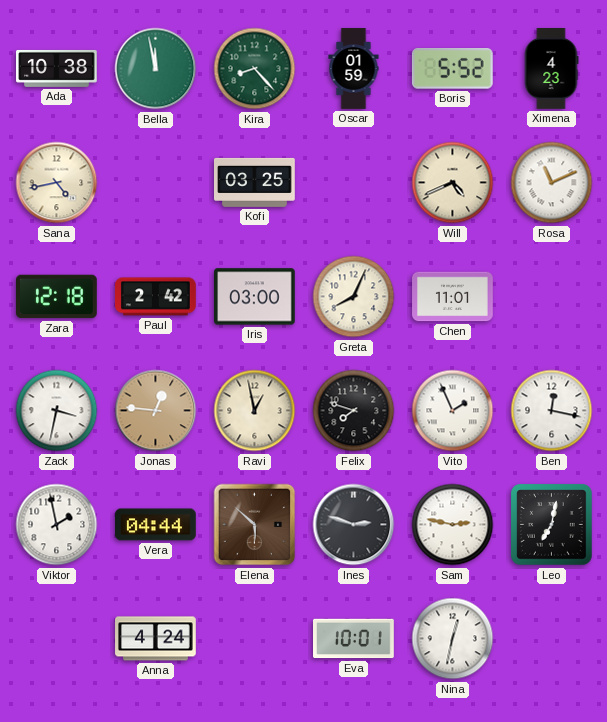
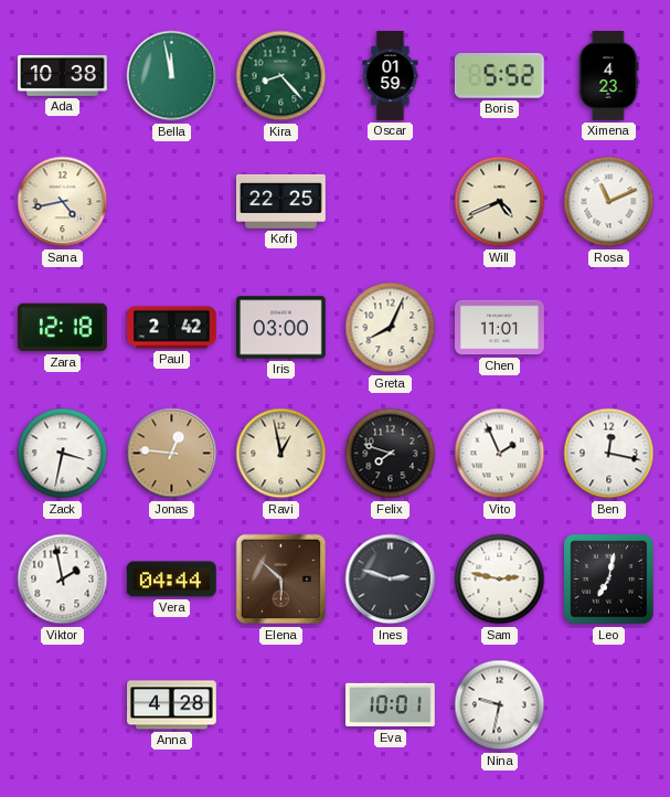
Kofi: 03:25 -> 22:25 (281, 201)
Anna: 4:24 -> 4:28 (172, 705)
Nina: 12:32 -> 9:32 (500, 705)
